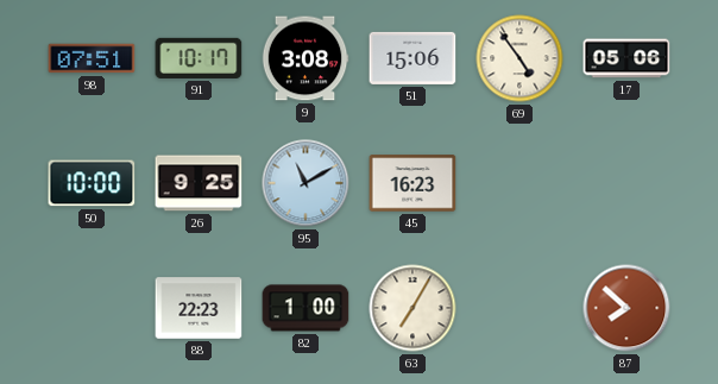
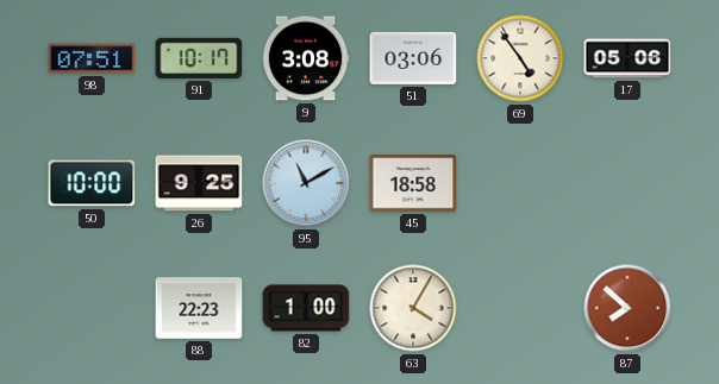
51: 15:06 -> 03:06 (413, 58)
45: 16:23 -> 18:58 (413, 183)
63: 7:05 -> 4:05 (413, 308)
